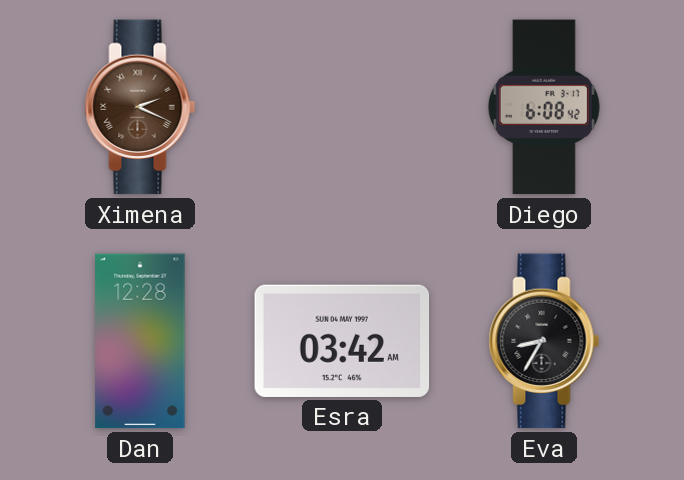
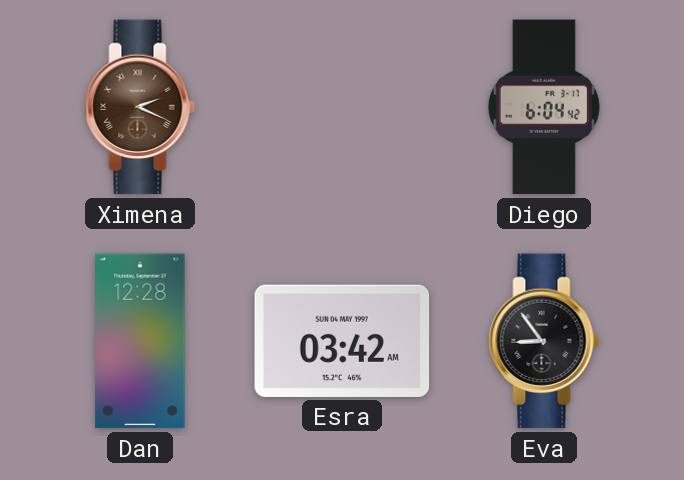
Diego: 6:08 -> 6:04 (544, 107)
Eva: 8:35 -> 8:54 (544, 341)
